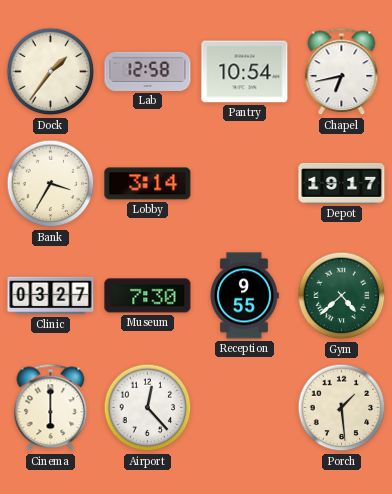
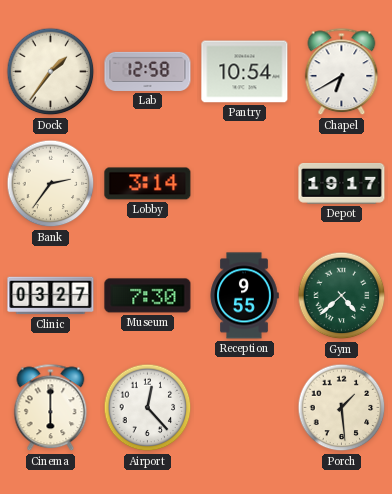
Chapel: 6:43 -> 6:40 (342, 72)
Bank: 3:35 -> 2:36 (51, 184)
